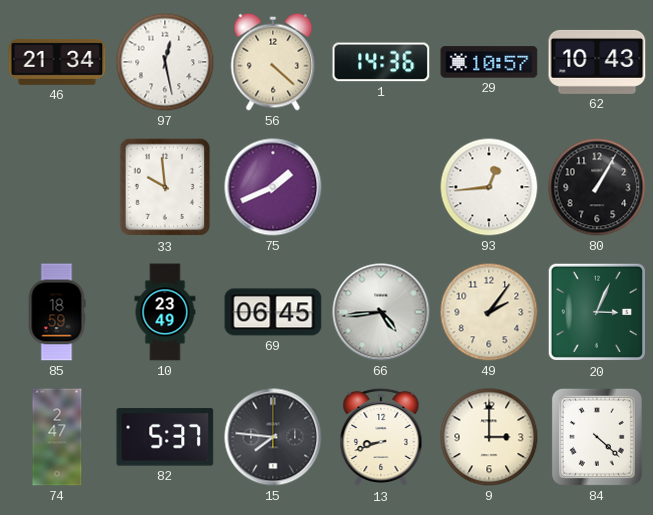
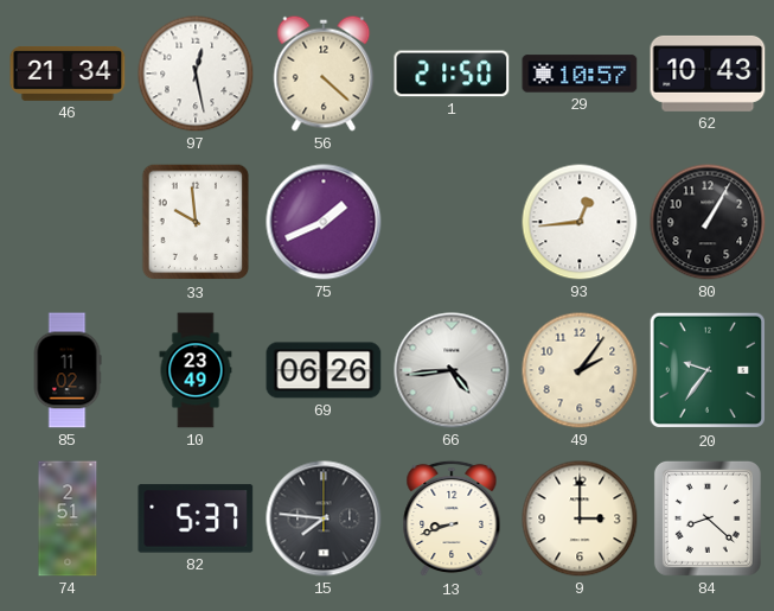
1: 14:36 -> 21:50 (452, 74)
85: 18:59 -> 11:02 (68, 370)
69: 06:45 -> 06:26 (324, 370)
20: 3:04 -> 9:36 (708, 370)
74: 2:47 -> 2:51 (68, 518)
84: 4:22 -> 8:22 (708, 518)
